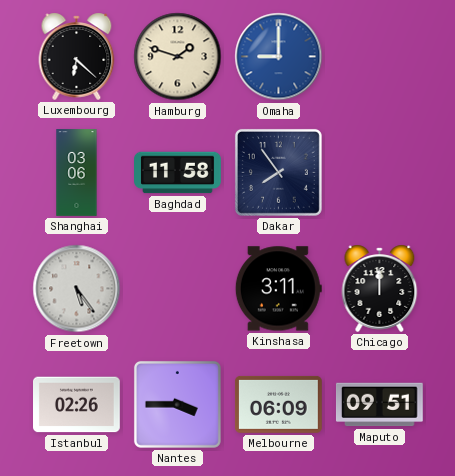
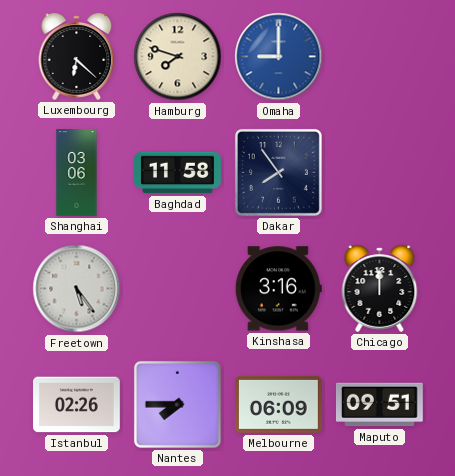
Hamburg: 1:48 -> 7:48 (178, 57)
Kinshasa: 3:11 -> 3:16 (278, 289)
Nantes: 3:45 -> 7:45 (177, 404)
